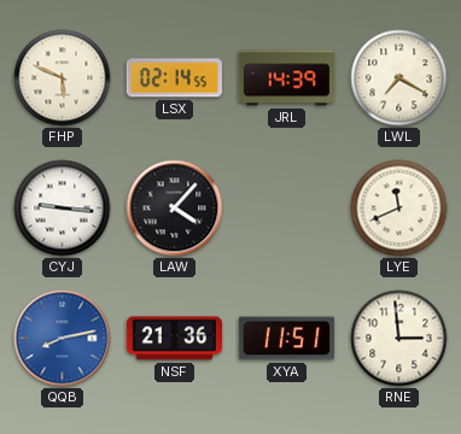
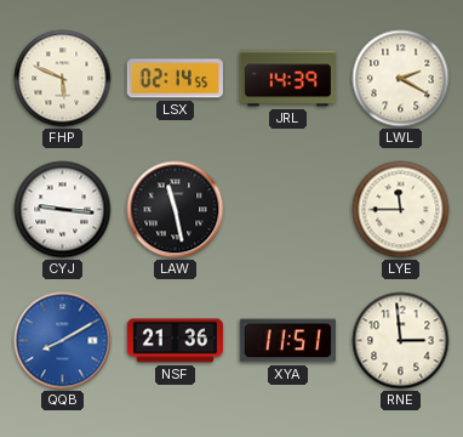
LWL: 7:20 -> 2:20 (401, 79)
LAW: 4:07 -> 11:28 (176, 210)
LYE: 11:41 -> 11:45 (401, 210)
QQB: 8:13 -> 8:10 (63, 341)
